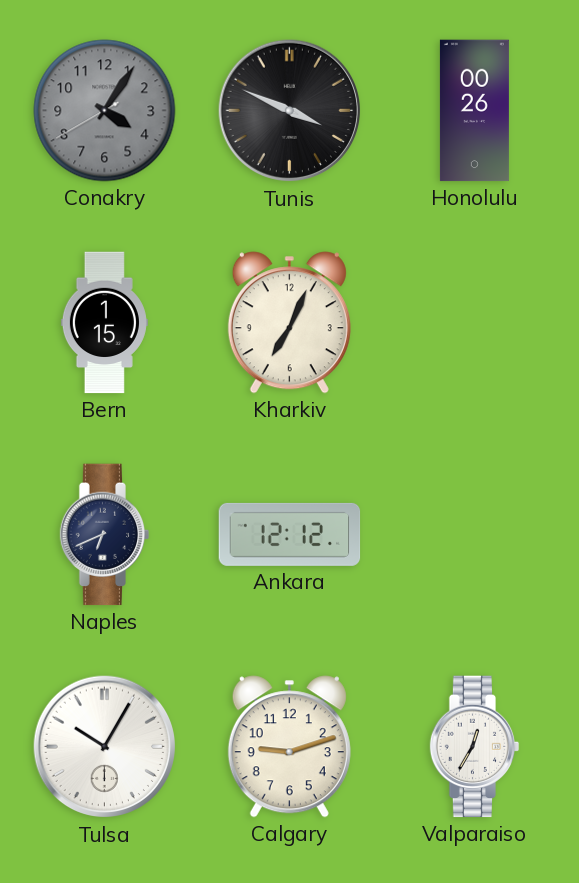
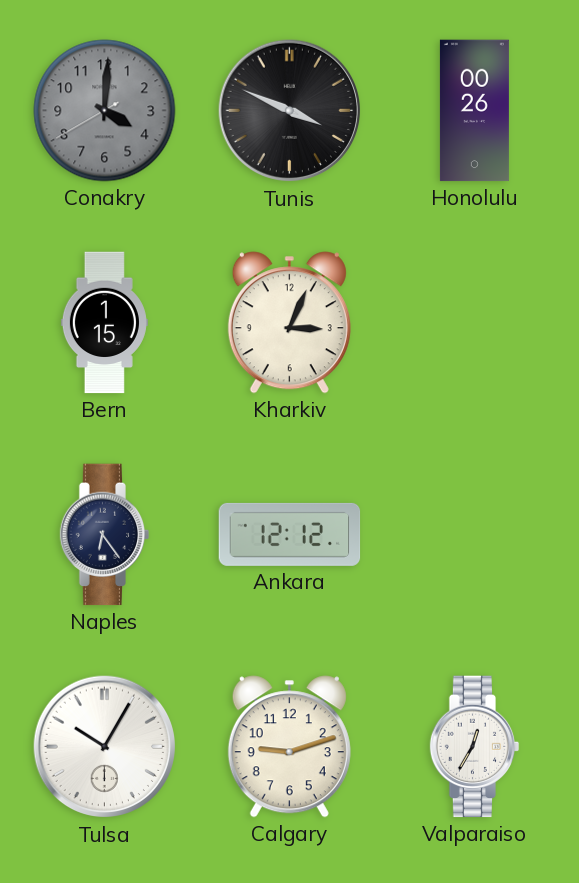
Conakry: 4:05 -> 4:00 (105, 111)
Kharkiv: 7:04 -> 3:04 (289, 323)
Naples: 6:41 -> 6:24 (105, 535)
